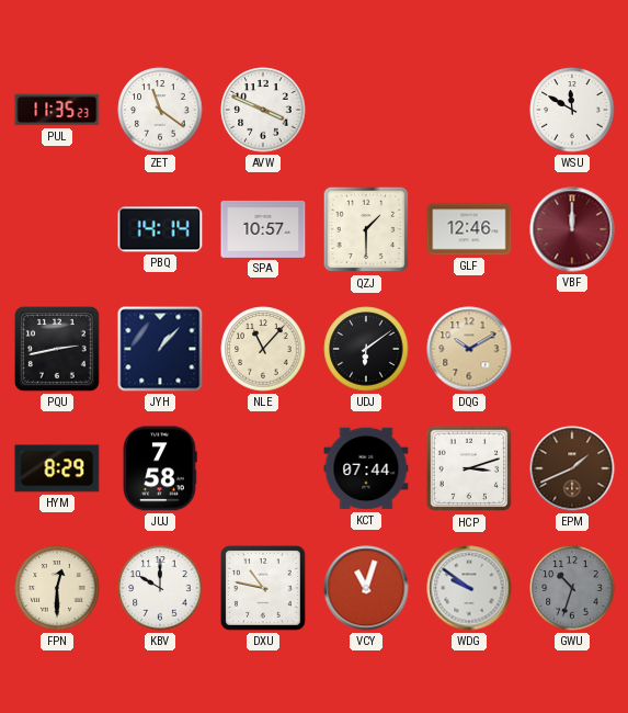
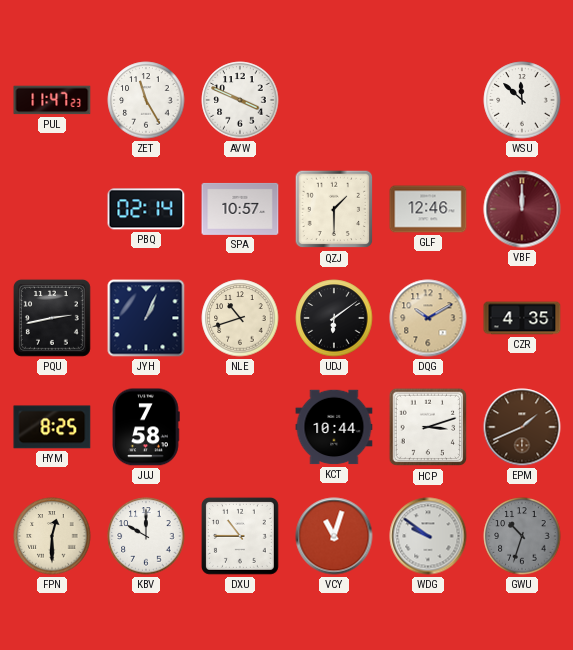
PUL: 11:35 -> 11:47 (52, 100)
ZET: 11:21 -> 11:25 (146, 100)
WSU: 11:50 -> 11:52 (522, 100)
PBQ: 14:14 -> 02:14 (146, 209)
JYH: 1:07 -> 1:04 (146, 318)
NLE: 11:07 -> 10:42 (240, 318)
CZR: none -> 4:35 (522, 318)
HYM: 8:29 -> 8:25 (52, 427)
KCT: 07:44 -> 10:44 (334, 427)
DXU: 10:47 -> 10:45 (240, 536)
